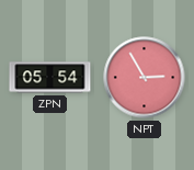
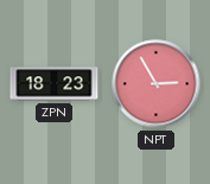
ZPN: 05:54 -> 18:23 (55, 84)
